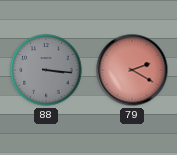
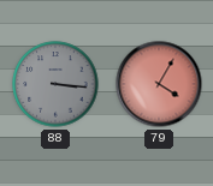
79: 2:20 -> 4:05 (159, 84)
